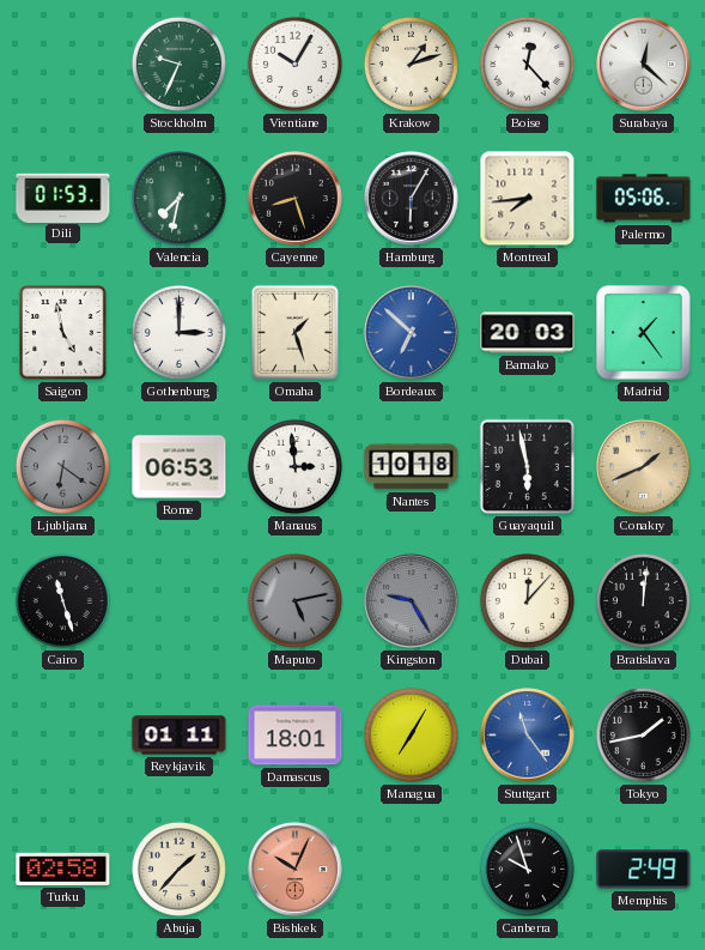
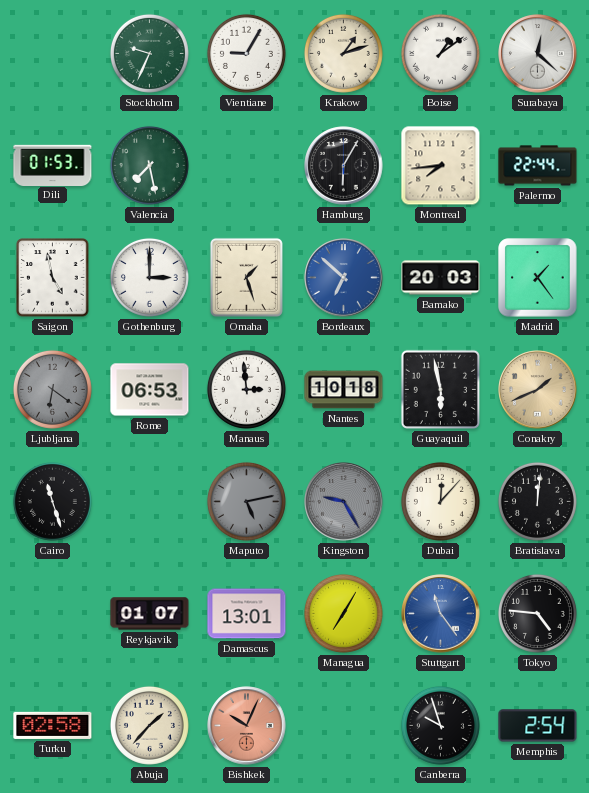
Vientiane: 10:05 -> 9:05 (246, 53)
Boise: 12:23 -> 1:09 (440, 53)
Valencia: 7:32 -> 7:28 (149, 165)
Cayenne: 8:27 -> none (296, 199)
Palermo: 05:06 -> 22:44 (538, 166)
Reykjavik: 01:11 -> 01:07 (150, 614)
Damascus: 18:01 -> 13:01 (247, 614)
Tokyo: 1:43 -> 4:46 (537, 613)
Memphis: 2:49 -> 2:54 (538, 726)
